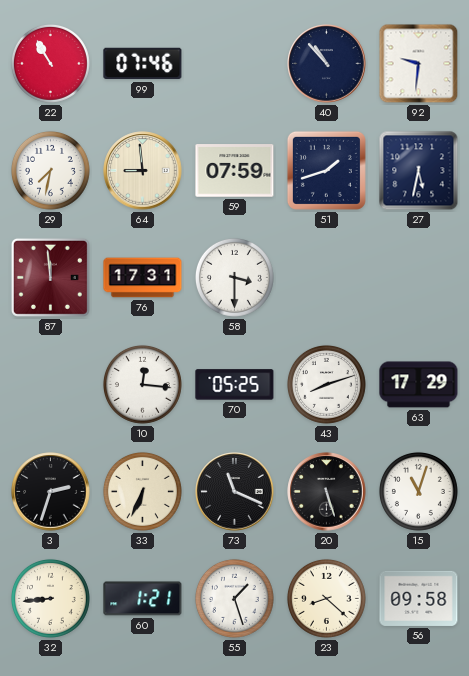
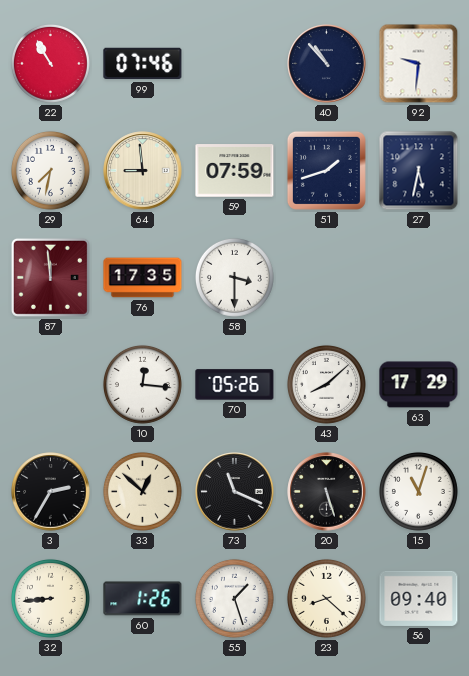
76: 17:31 -> 17:35 (143, 278)
70: 05:25 -> 05:26 (235, 385)
43: 8:12 -> 8:08 (326, 384)
3: 2:33 -> 2:35 (51, 492)
33: 6:34 -> 12:52 (142, 491)
60: 1:21 -> 1:26 (143, 599)
56: 09:58 -> 09:40 (419, 598)
